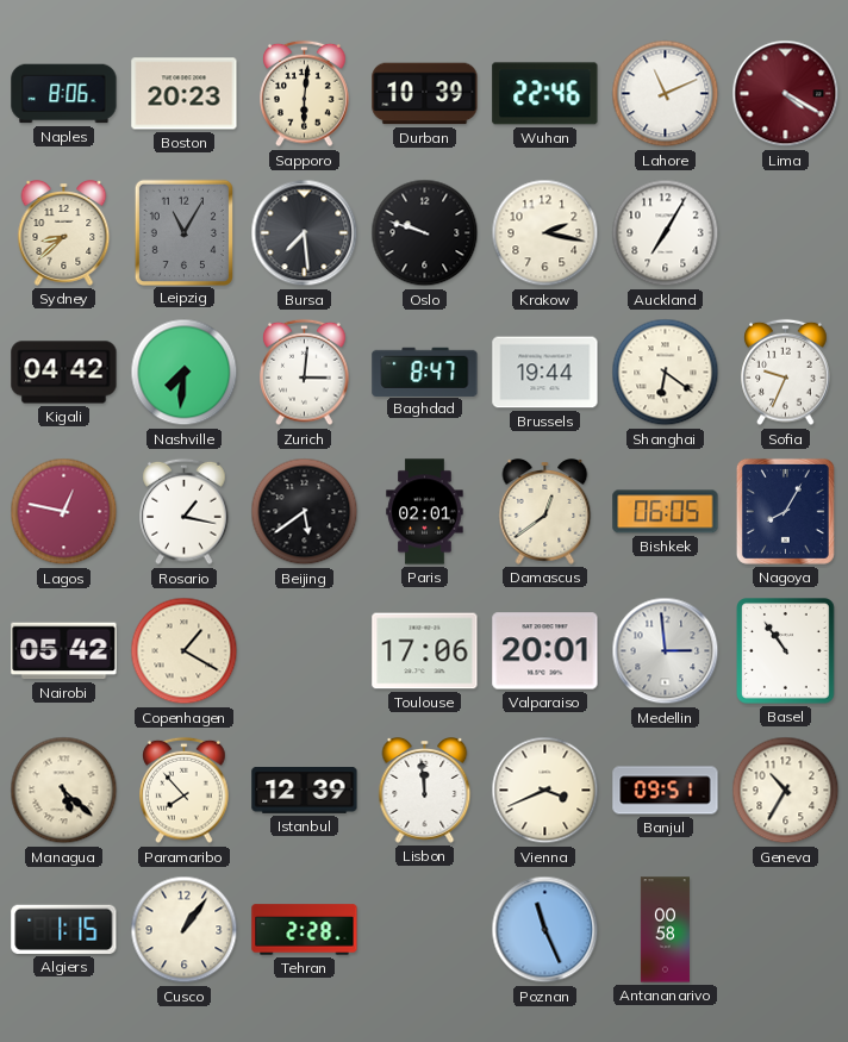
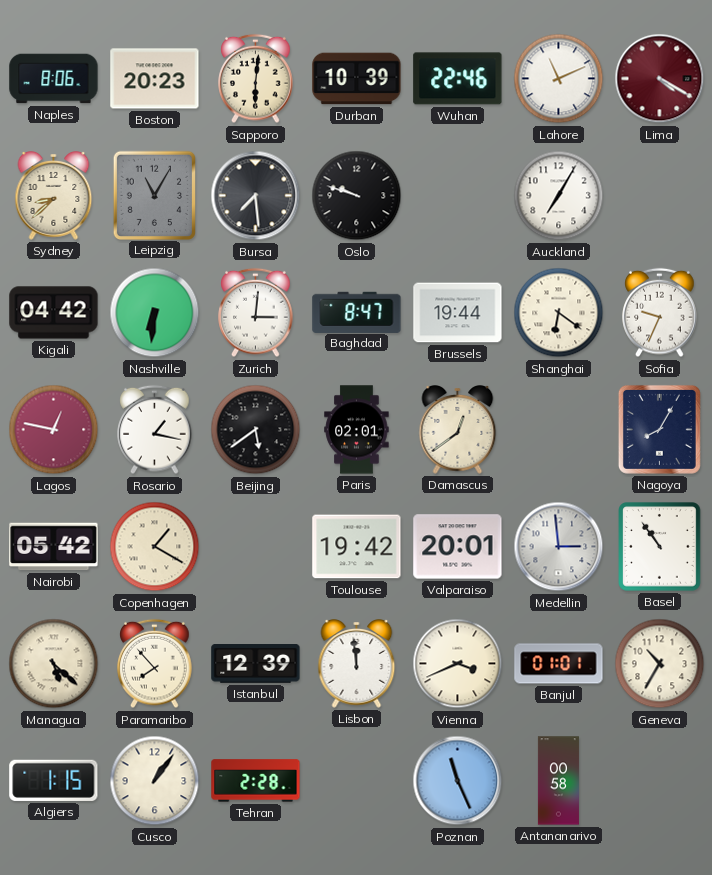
Krakow: 2:17 -> none (545, 233)
Nashville: 7:31 -> 6:31 (155, 313)
Bishkek: 06:05 -> none (666, 512)
Toulouse: 17:06 -> 19:42 (357, 547)
Banjul: 09:51 -> 01:01 (559, 664)
